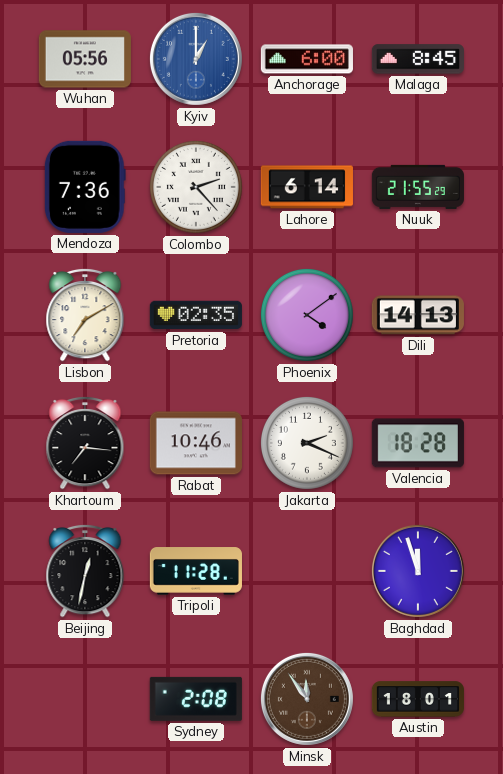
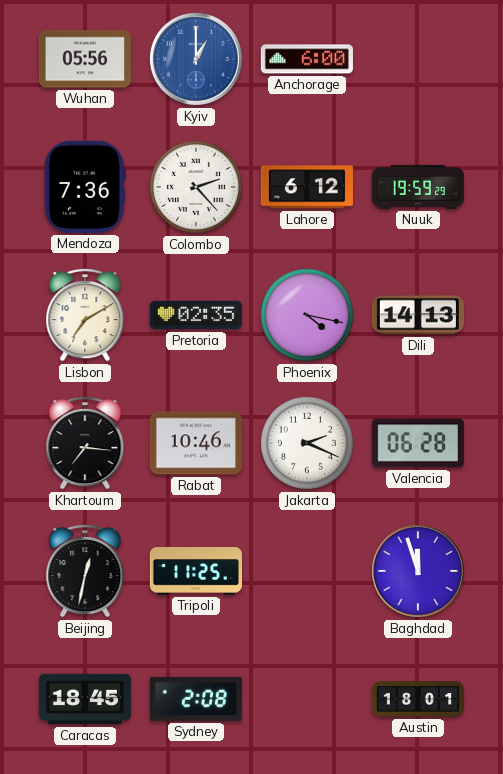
Malaga: 8:45 -> none (418, 59)
Lahore: 6:14 -> 6:12 (307, 187)
Nuuk: 21:55 -> 19:59 (418, 187)
Phoenix: 4:09 -> 4:17 (307, 315)
Valencia: 18:28 -> 06:28 (418, 443)
Tripoli: 11:28 -> 11:25 (196, 571)
Caracas: none -> 18:45 (85, 699)
Minsk: 11:54 -> none (307, 699)
